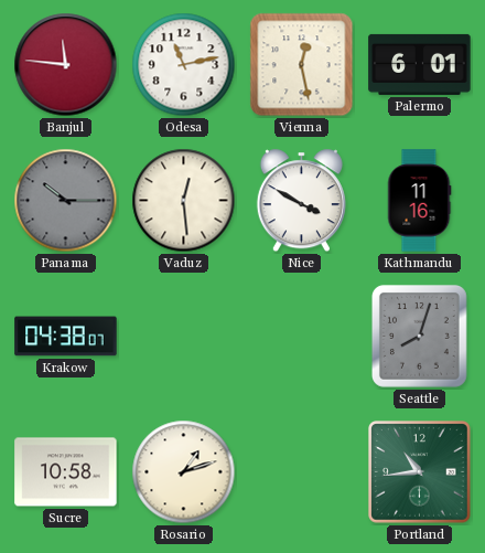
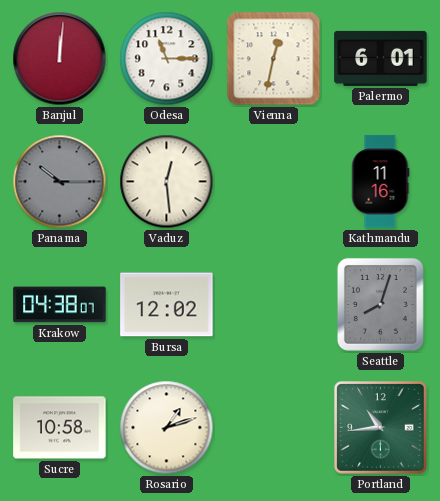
Banjul: 11:46 -> 12:01 (60, 59)
Odesa: 11:13 -> 11:15 (167, 59)
Vienna: 12:28 -> 12:32 (274, 59)
Nice: 3:50 -> none (301, 201)
Bursa: none -> 12:02 (167, 305)
